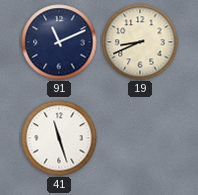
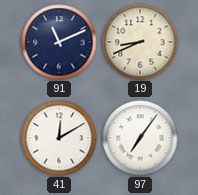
41: 11:27 -> 12:10 (59, 138)
97: none -> 7:06 (140, 138)
